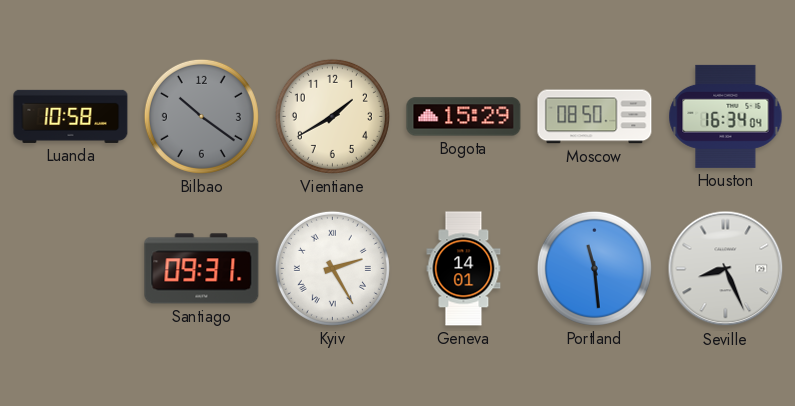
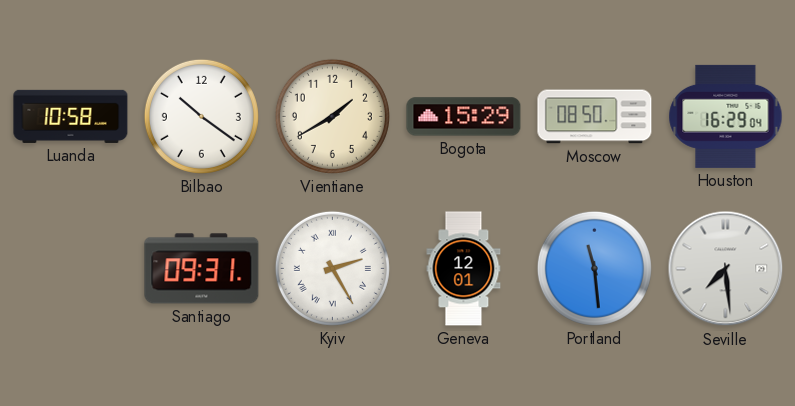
Bilbao dial: grey -> white (201, 116)
Houston: 16:34 -> 16:29 (726, 116)
Geneva: 14:01 -> 12:01 (464, 269)
Seville: 8:26 -> 7:29 (726, 269)
